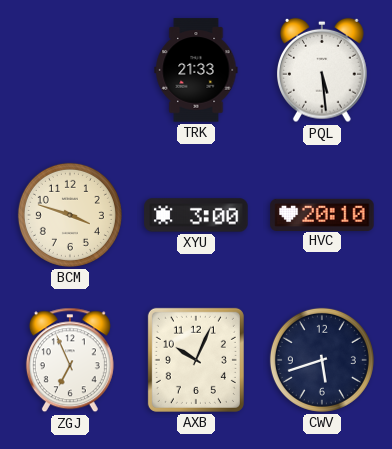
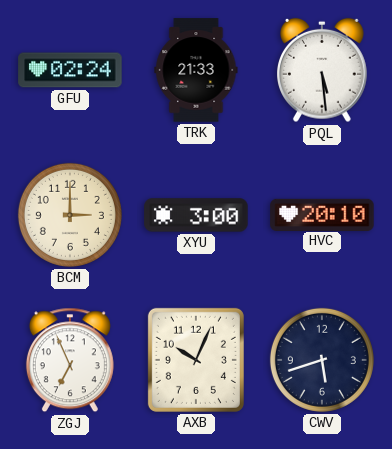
GFU: none -> 02:24 (70, 70)
BCM: 3:48 -> 3:00 (70, 215)
